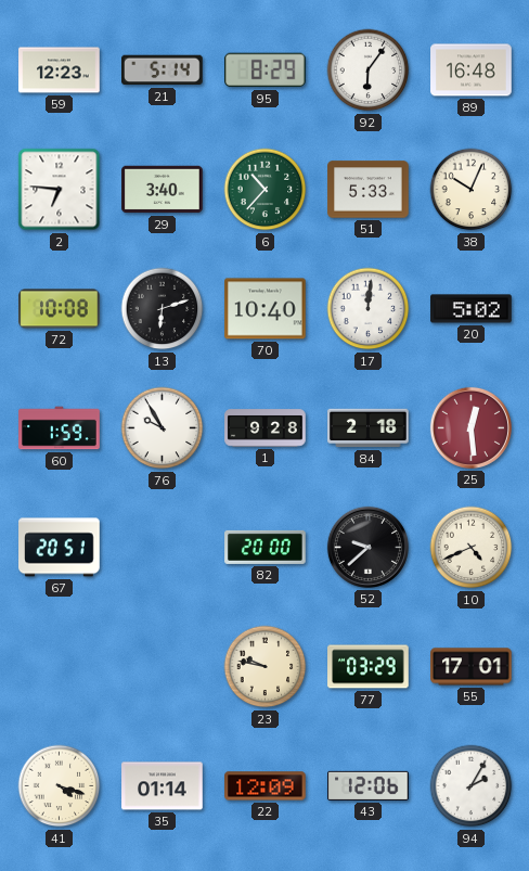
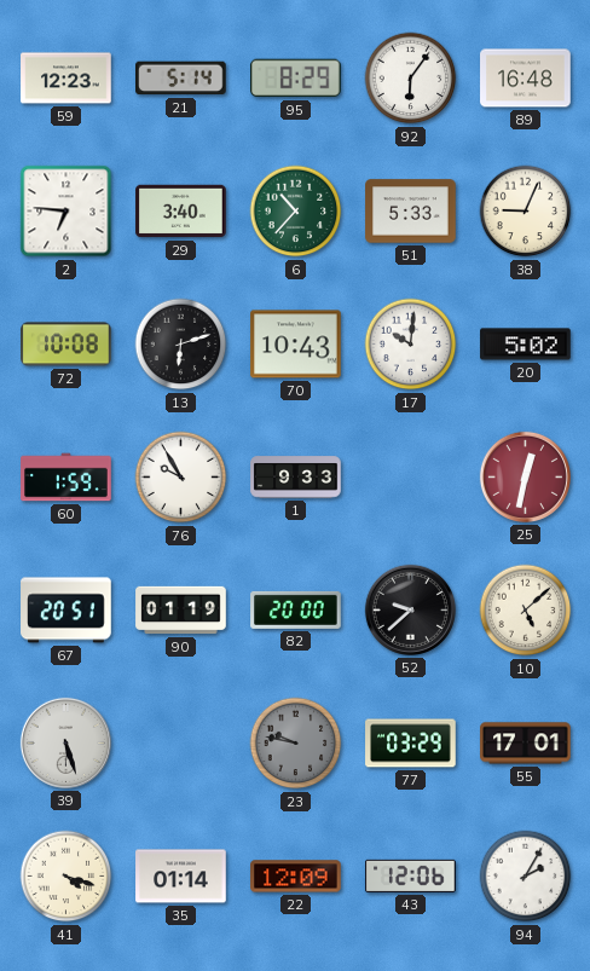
38: 10:04 -> 9:04 (526, 212)
70: 10:40 -> 10:43 (296, 345)
17: 12:01 -> 10:01 (411, 345)
1: 9:28 -> 9:33 (296, 478)
84: 2:18 -> none (369, 428)
25: 12:29 -> 12:32 (525, 476)
90: none -> 01:19 (181, 611)
10: 4:41 -> 5:08 (526, 611)
39: none -> 5:27 (65, 742)
23 dial: cream -> grey (296, 744)
